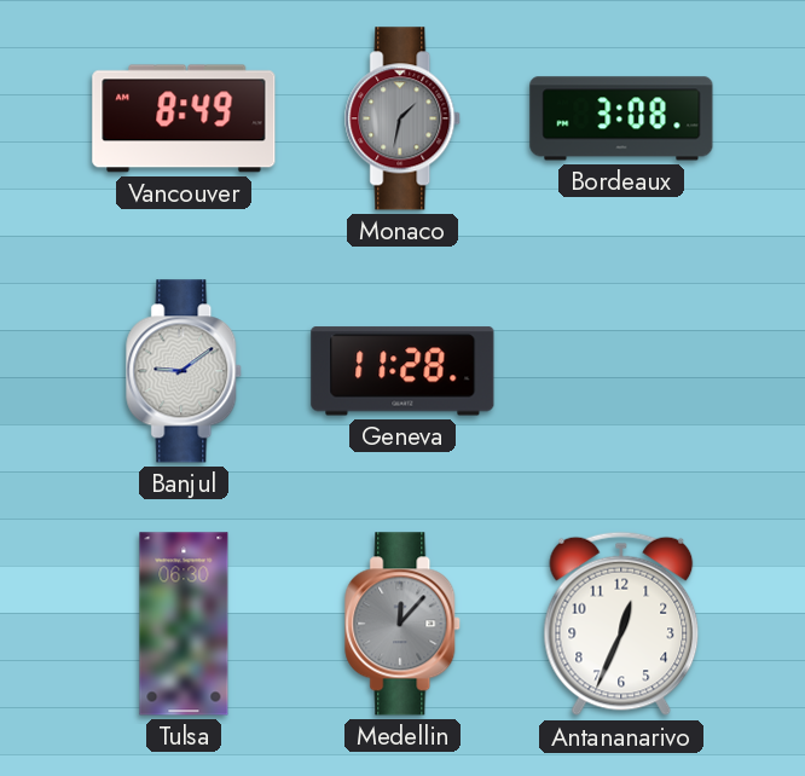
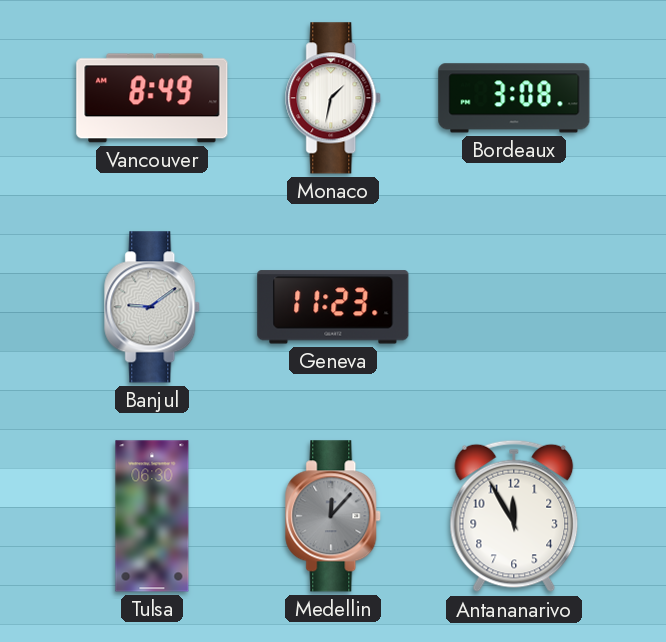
Monaco dial: grey -> white (334, 98)
Geneva: 11:28 -> 11:23 (333, 307)
Antananarivo: 12:34 -> 11:55 (514, 516)
